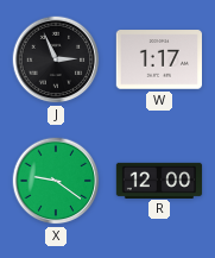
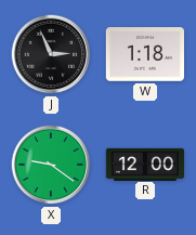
W: 1:17 -> 1:18 (144, 54)
